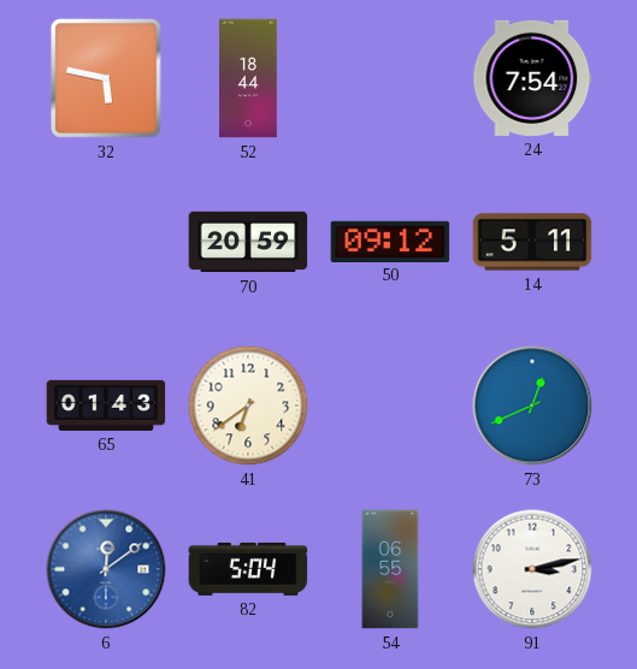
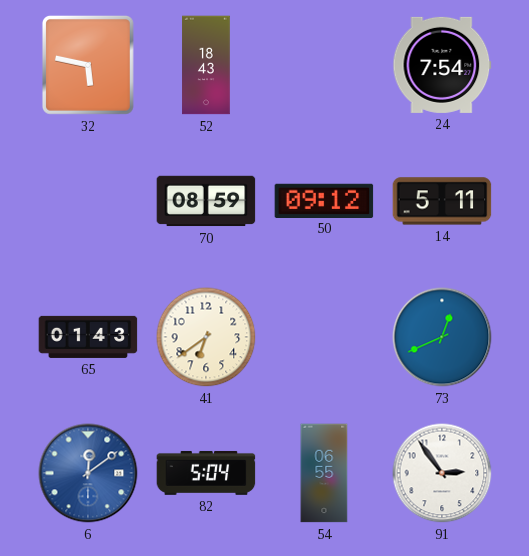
52: 18:44 -> 18:43 (206, 65)
70: 20:59 -> 08:59 (206, 201)
91: 3:13 -> 2:54 (442, 473)
